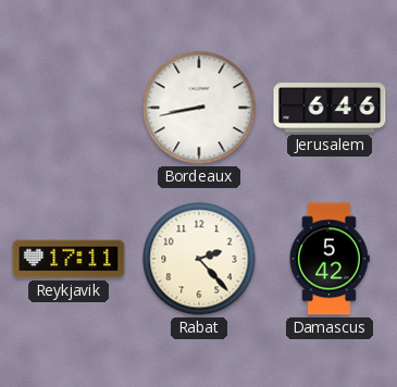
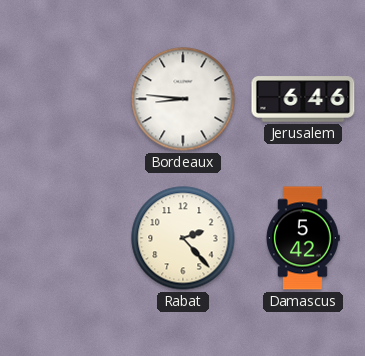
Bordeaux: 8:43 -> 8:46 (183, 99)
Reykjavik: 17:11 -> none (69, 259)
